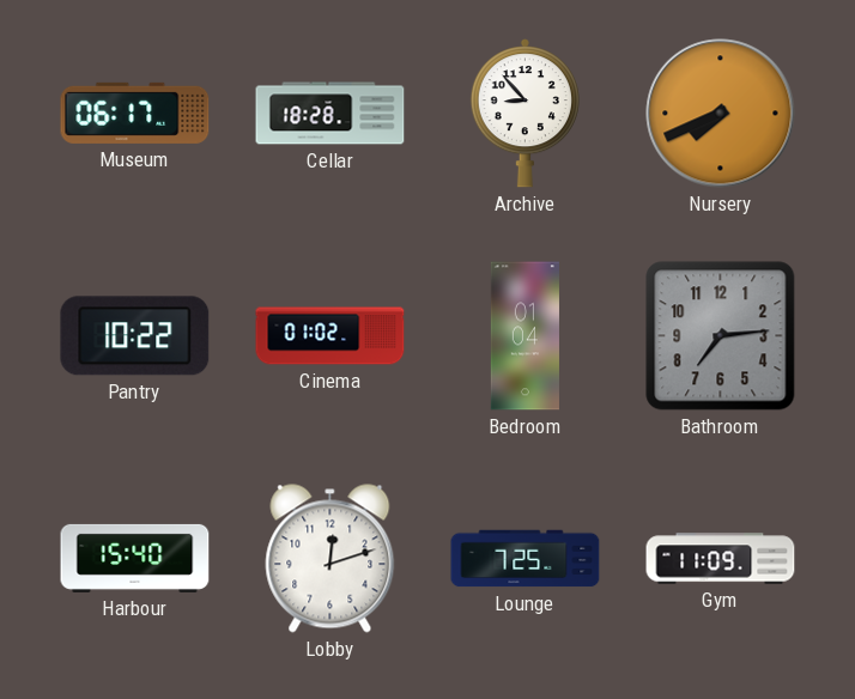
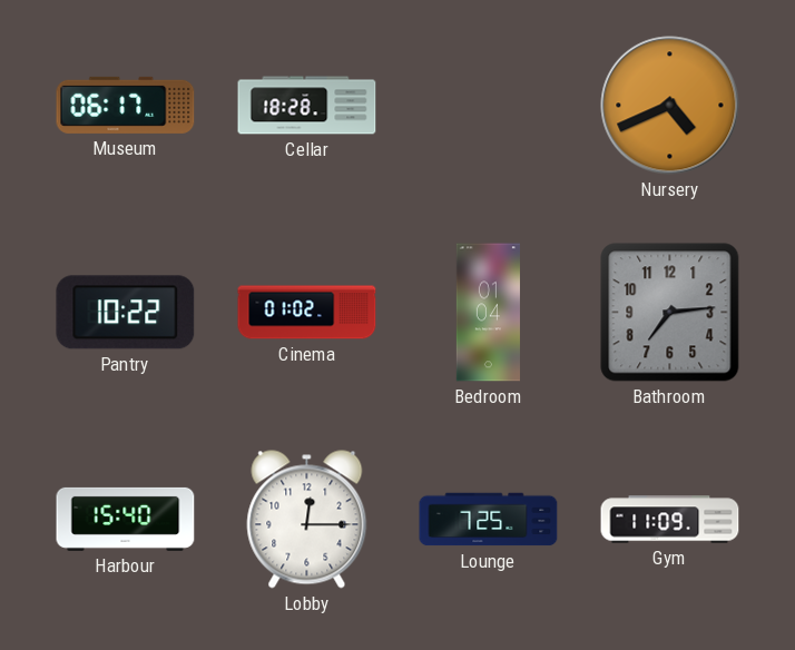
Archive: 8:53 -> none (524, 114)
Nursery: 7:41 -> 4:41 (670, 106)
Lobby: 12:12 -> 12:15 (307, 520)
